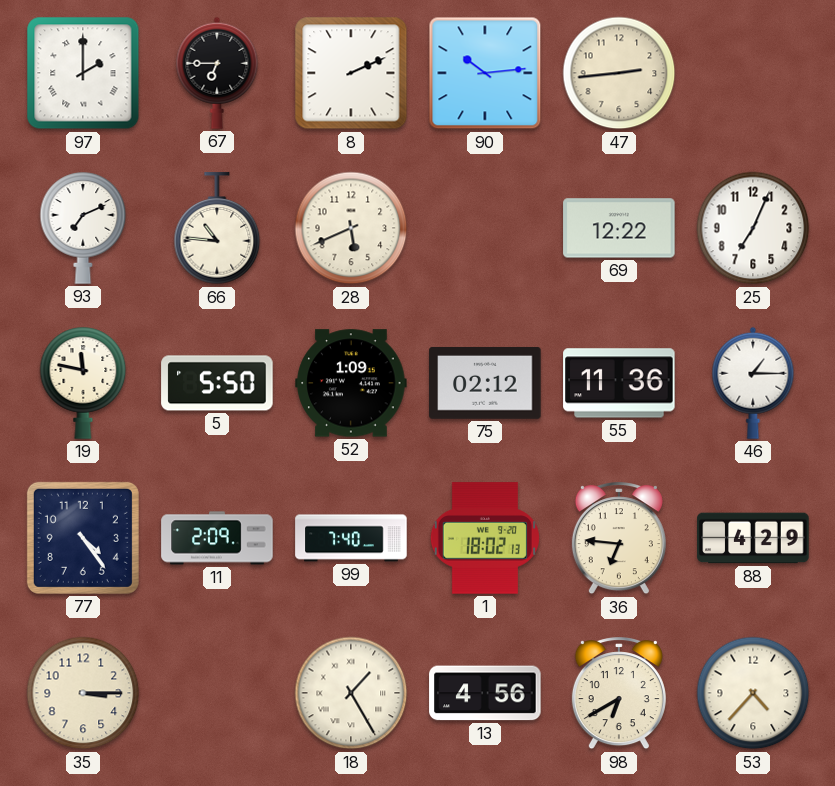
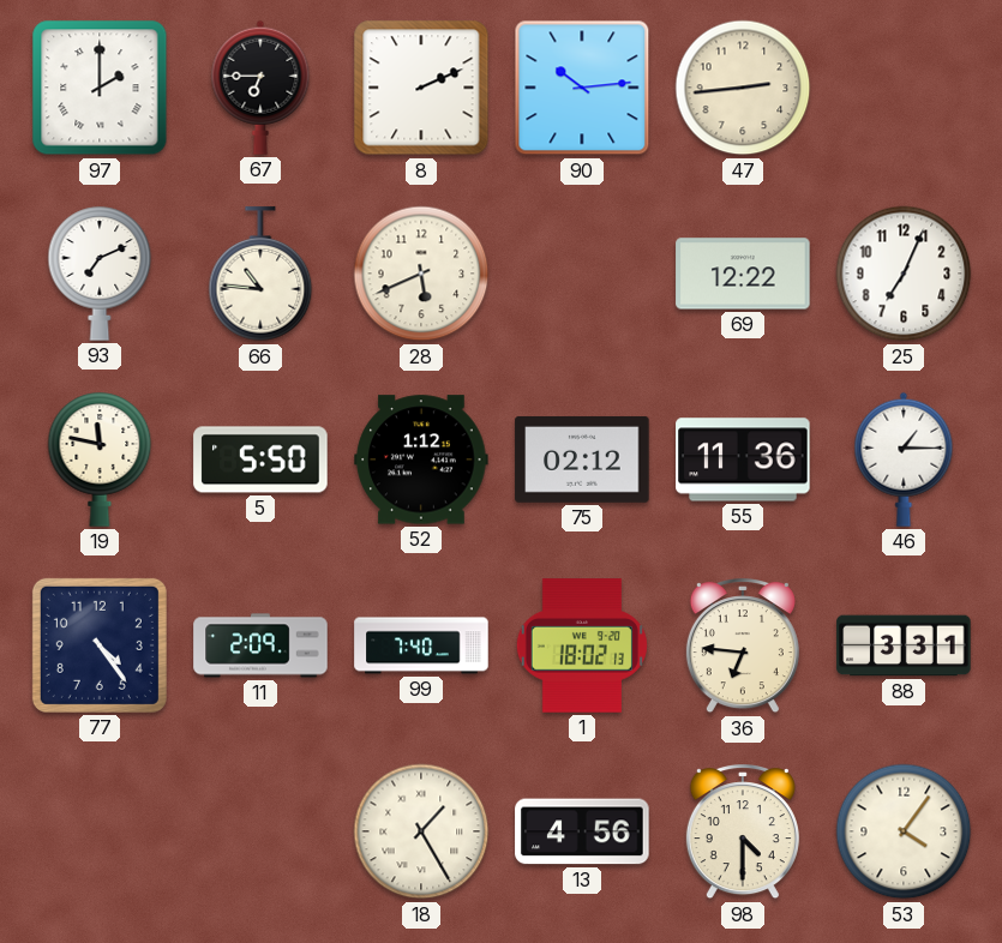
52: 1:09 -> 1:12 (421, 460)
88: 4:29 -> 3:31 (904, 645)
35: 3:15 -> none (83, 693)
98: 6:40 -> 4:30 (743, 833)
53: 4:37 -> 4:06 (904, 831)
